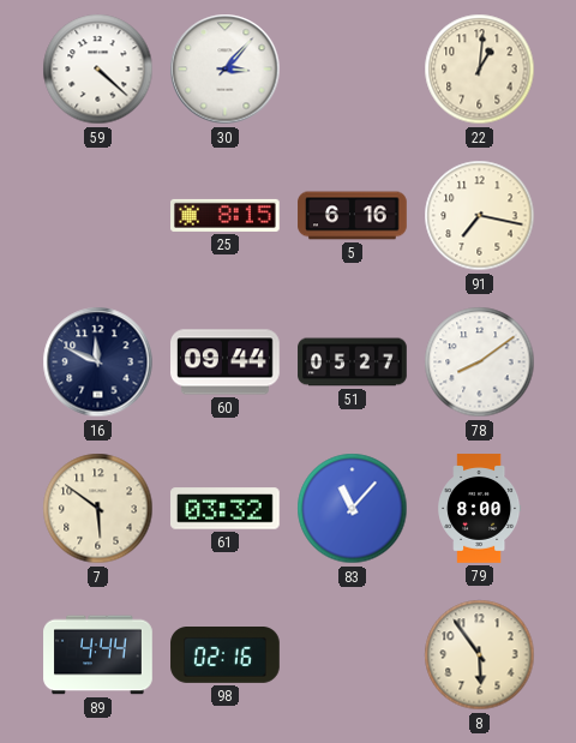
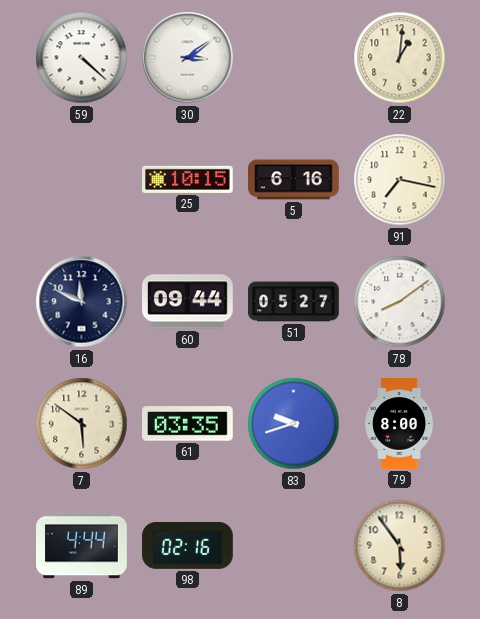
30: 3:07 -> 3:09 (188, 58)
25: 8:15 -> 10:15 (188, 179)
61: 03:32 -> 03:35 (188, 424)
83: 11:07 -> 9:42 (294, 424)
